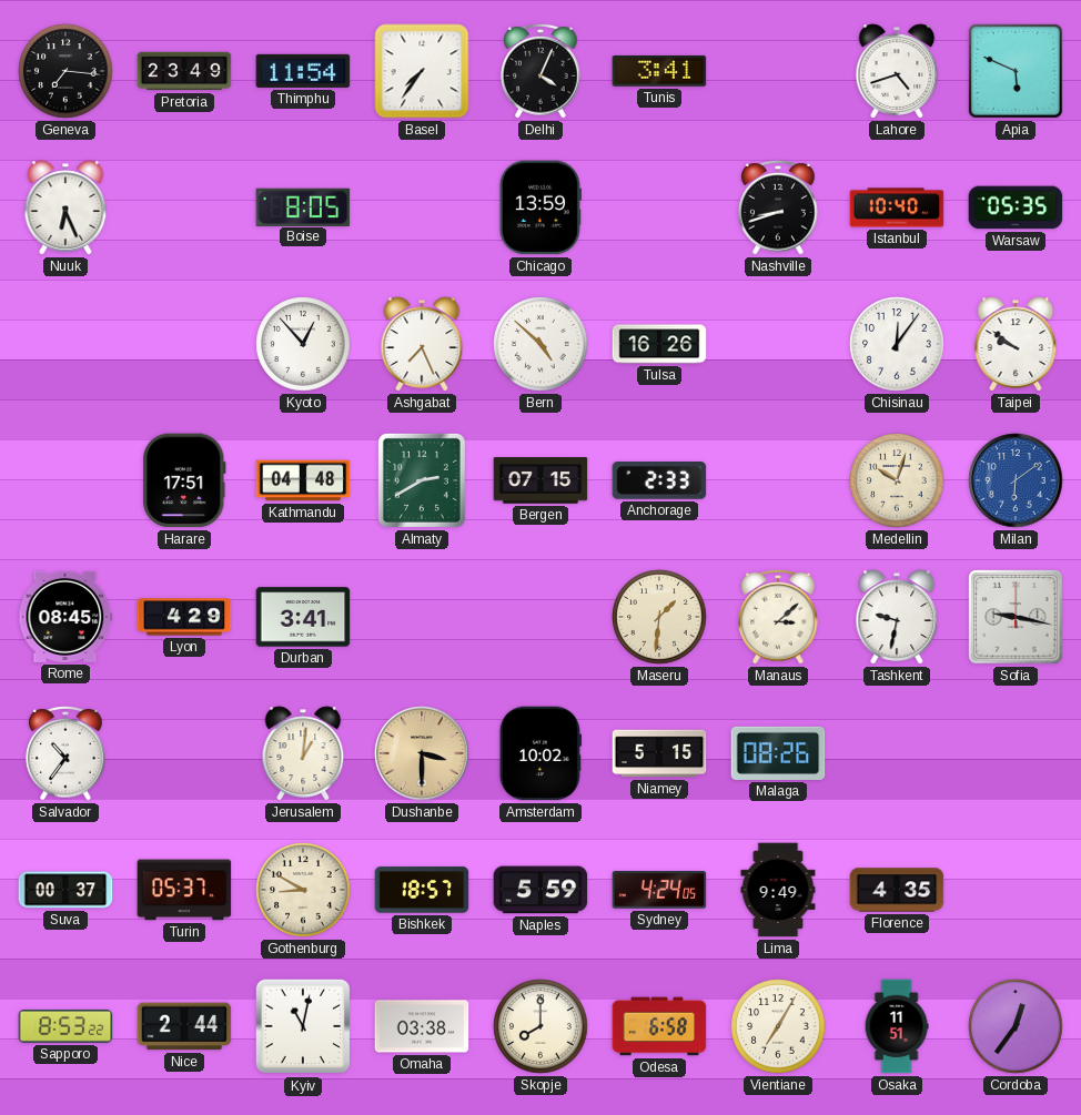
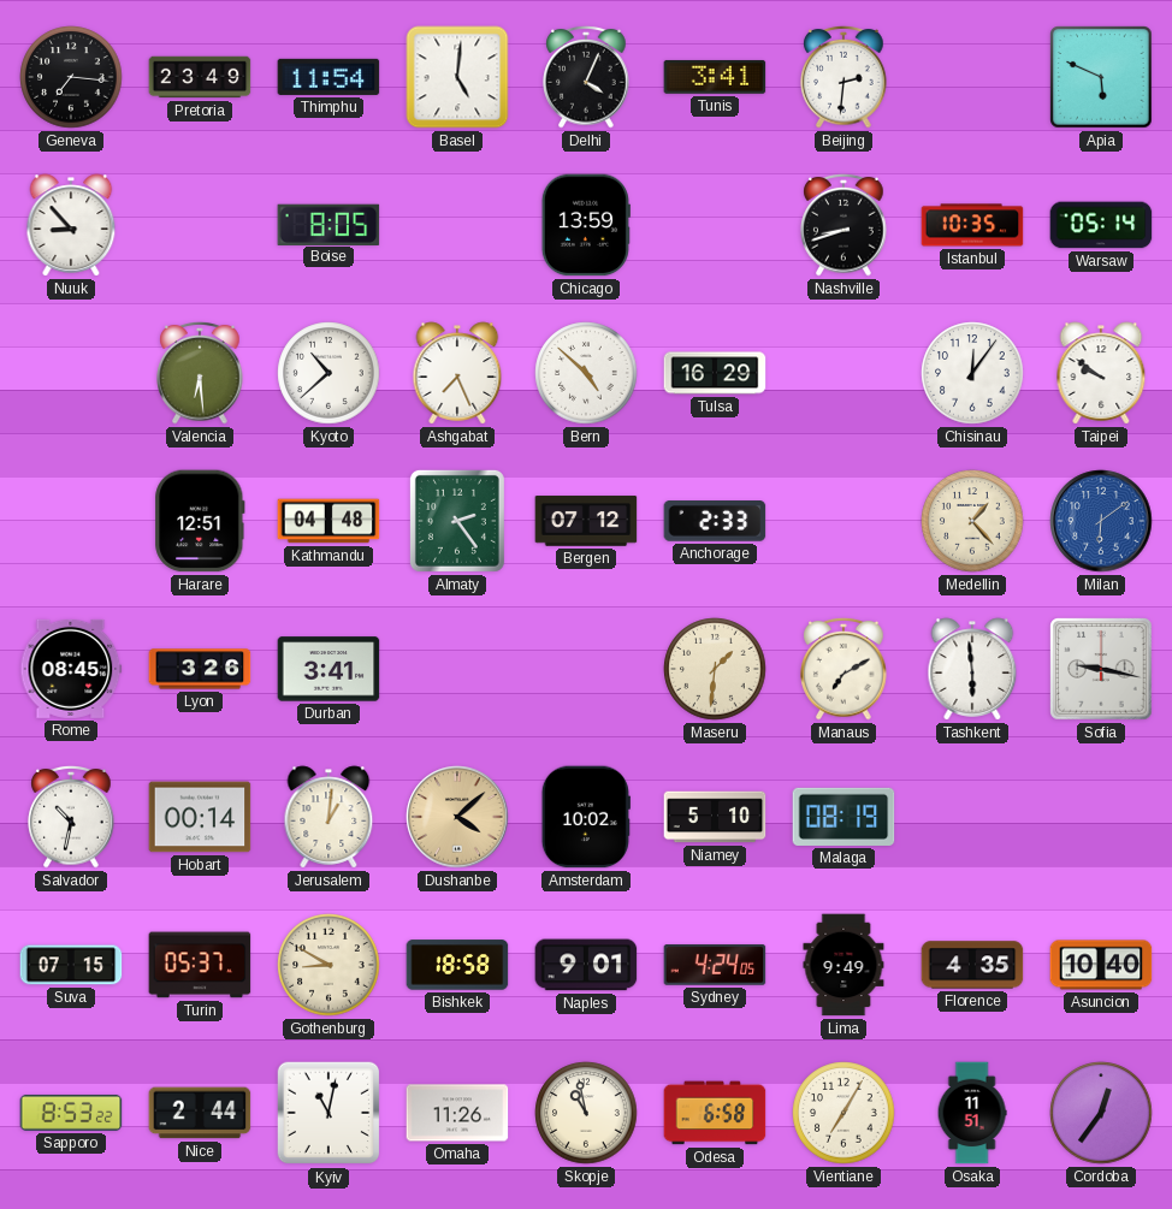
Basel: 7:36 -> 5:01 (457, 77)
Beijing: none -> 2:31 (844, 77)
Lahore: 4:42 -> none (897, 71)
Nuuk: 6:26 -> 8:53 (71, 225)
Istanbul: 10:40 -> 10:35 (972, 225)
Warsaw: 05:35 -> 05:14 (1101, 225)
Valencia: none -> 6:29 (200, 373)
Kyoto: 12:53 -> 10:38 (328, 373)
Tulsa: 16:26 -> 16:29 (715, 373)
Harare: 17:51 -> 12:51 (200, 521)
Almaty: 2:40 -> 2:24 (457, 521)
Bergen: 07:15 -> 07:12 (586, 521)
Medellin: 10:03 -> 1:23 (972, 521)
Lyon: 4:29 -> 3:26 (200, 669)
Manaus: 3:08 -> 7:10 (844, 669)
Tashkent: 9:32 -> 5:59 (972, 669)
Salvador: 10:36 -> 10:32 (71, 817)
Hobart: none -> 00:14 (200, 817)
Dushanbe: 3:30 -> 4:08 (457, 817)
Niamey: 5:15 -> 5:10 (715, 817)
Malaga: 08:26 -> 08:19 (844, 817)
Suva: 00:37 -> 07:15 (71, 965)
Bishkek: 18:57 -> 18:58 (457, 965)
Naples: 5:59 -> 9:01 (586, 965)
Asuncion: none -> 10:40 (1101, 965)
Omaha: 03:38 -> 11:26 (457, 1113)
Skopje: 8:00 -> 10:58 (586, 1113)
